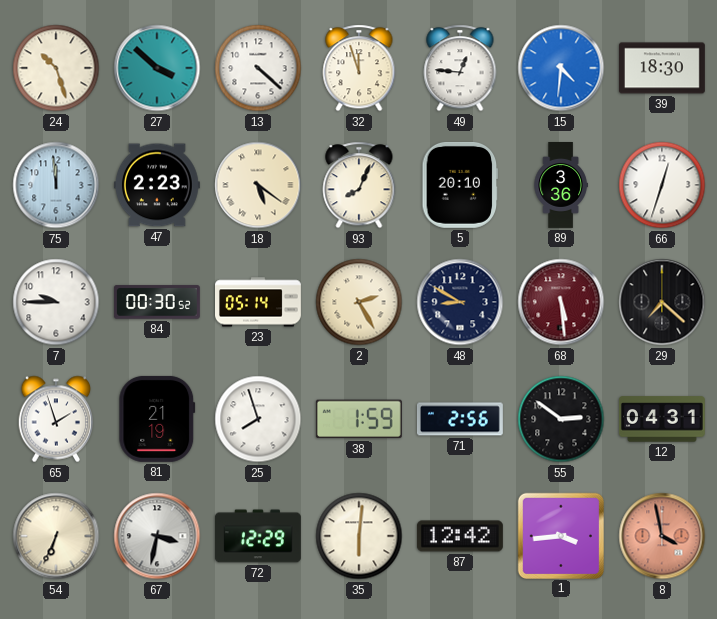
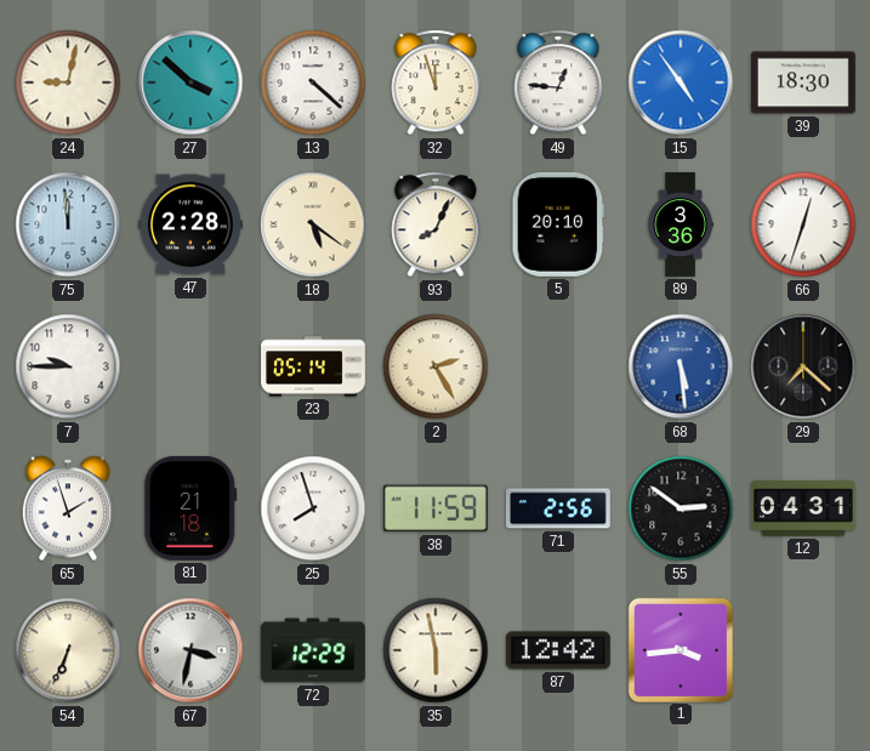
24: 10:27 -> 9:02 (68, 83)
15: 4:31 -> 4:54 (681, 83)
47: 2:23 -> 2:28 (191, 224)
84: 00:30 -> none (157, 302)
48: 8:50 -> none (460, 302)
68 dial: burgundy -> blue (681, 366)
81: 21:19 -> 21:18 (191, 508)
38: 1:59 -> 11:59 (436, 508)
35: 6:01 -> 5:58 (436, 650)
8: 3:58 -> none (662, 536)
